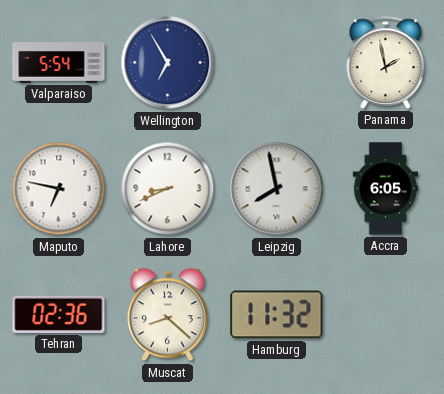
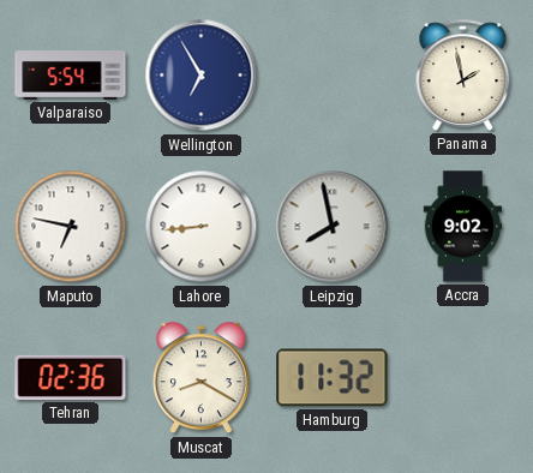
Lahore: 8:41 -> 8:44 (202, 227)
Accra: 6:05 -> 9:02 (463, 227)
Muscat: 8:22 -> 8:20 (200, 378)
